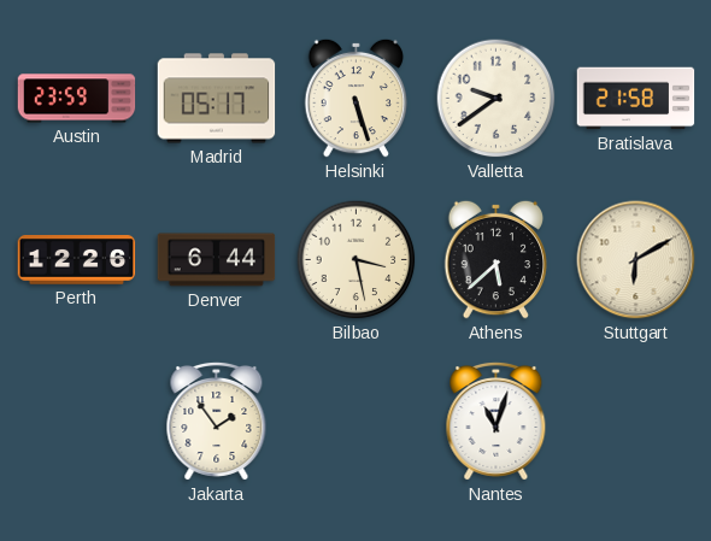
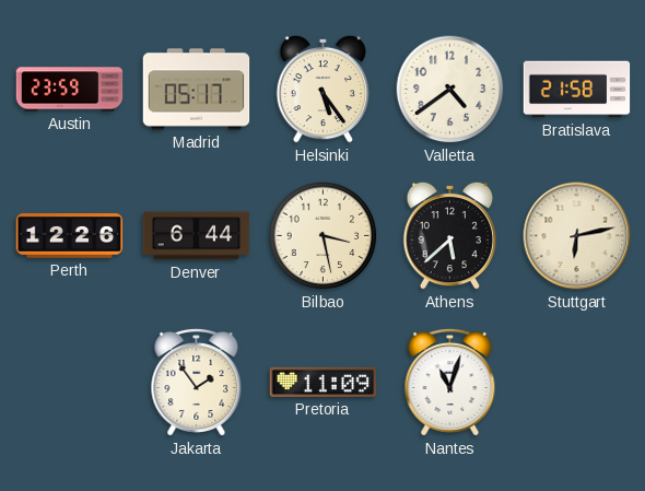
Helsinki: 5:27 -> 5:24 (324, 89)
Valletta: 9:39 -> 4:39 (450, 90)
Stuttgart: 6:10 -> 6:13 (577, 236)
Pretoria: none -> 11:09 (324, 382)
